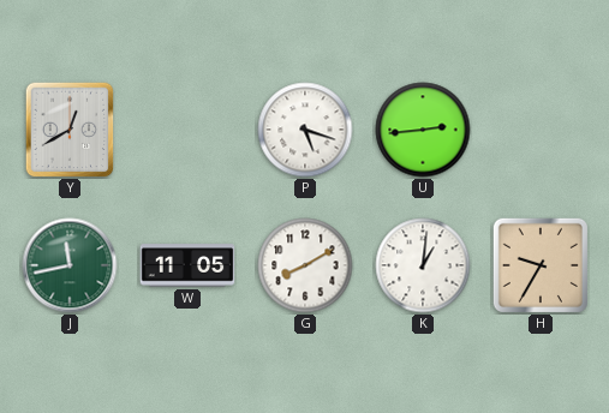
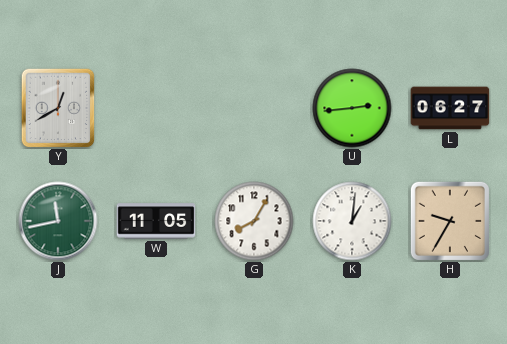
P: 5:18 -> none (305, 130)
L: none -> 06:27 (450, 108)
G: 8:10 -> 8:05 (254, 221)
